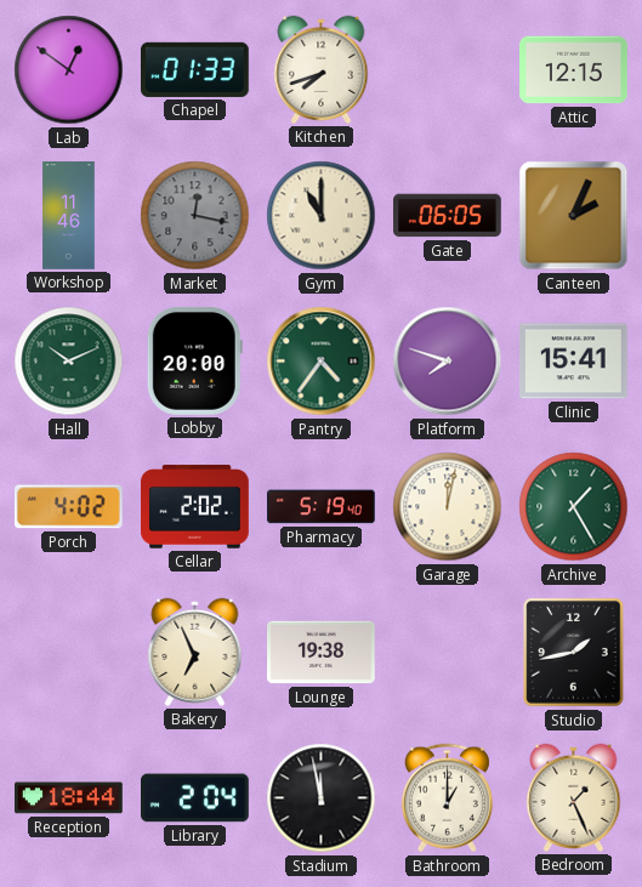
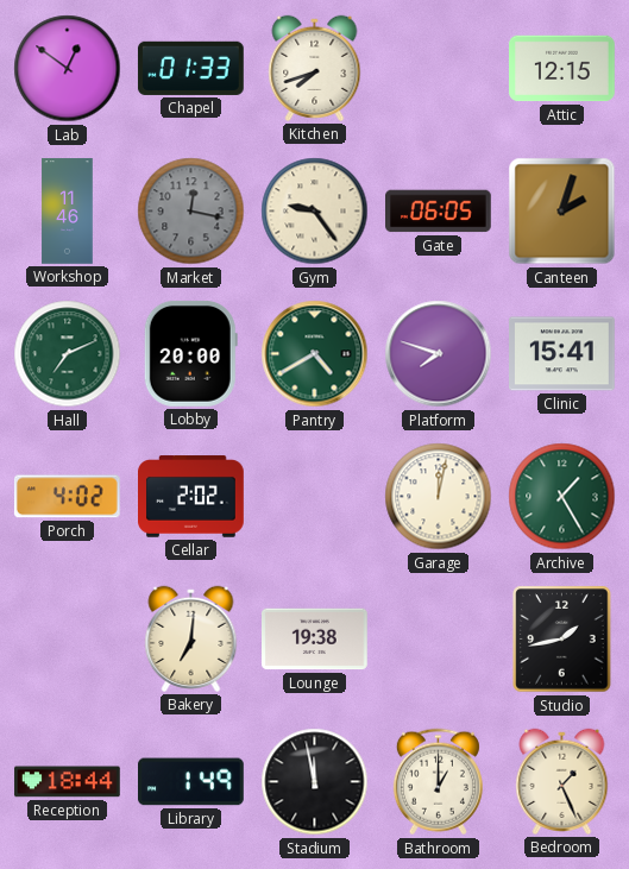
Gym: 11:00 -> 9:24 (315, 212)
Canteen: 2:04 -> 2:03 (562, 212)
Hall: 10:11 -> 7:11 (68, 354)
Pantry: 4:36 -> 4:40 (315, 354)
Pharmacy: 5:19 -> none (322, 507)
Bakery: 6:56 -> 7:01 (191, 638)
Library: 2:04 -> 1:49 (191, 782)
